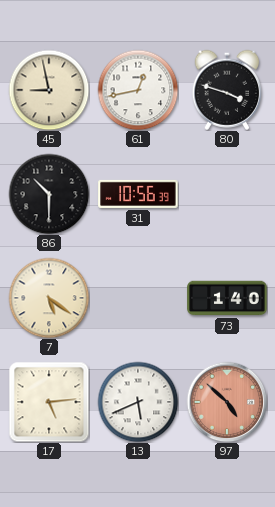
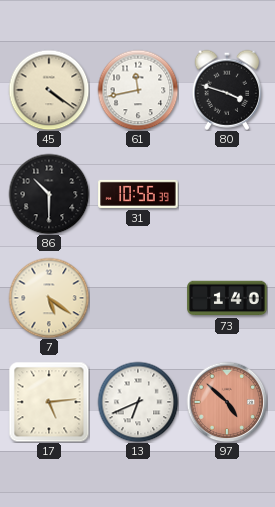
45: 8:58 -> 4:21 (49, 90)
61: 12:43 -> 11:43 (138, 90)
13: 5:41 -> 6:41 (138, 402)
